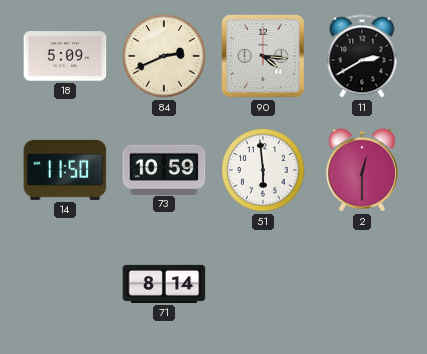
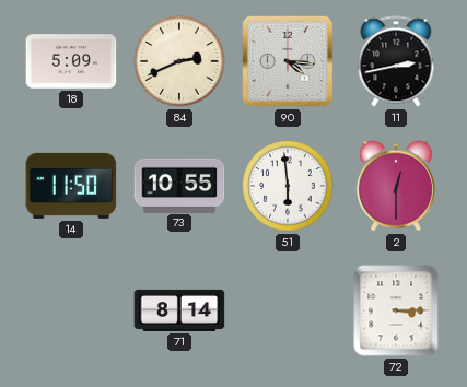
11: 2:40 -> 2:43 (396, 61)
73: 10:59 -> 10:55 (179, 185)
72: none -> 3:15 (396, 310)
